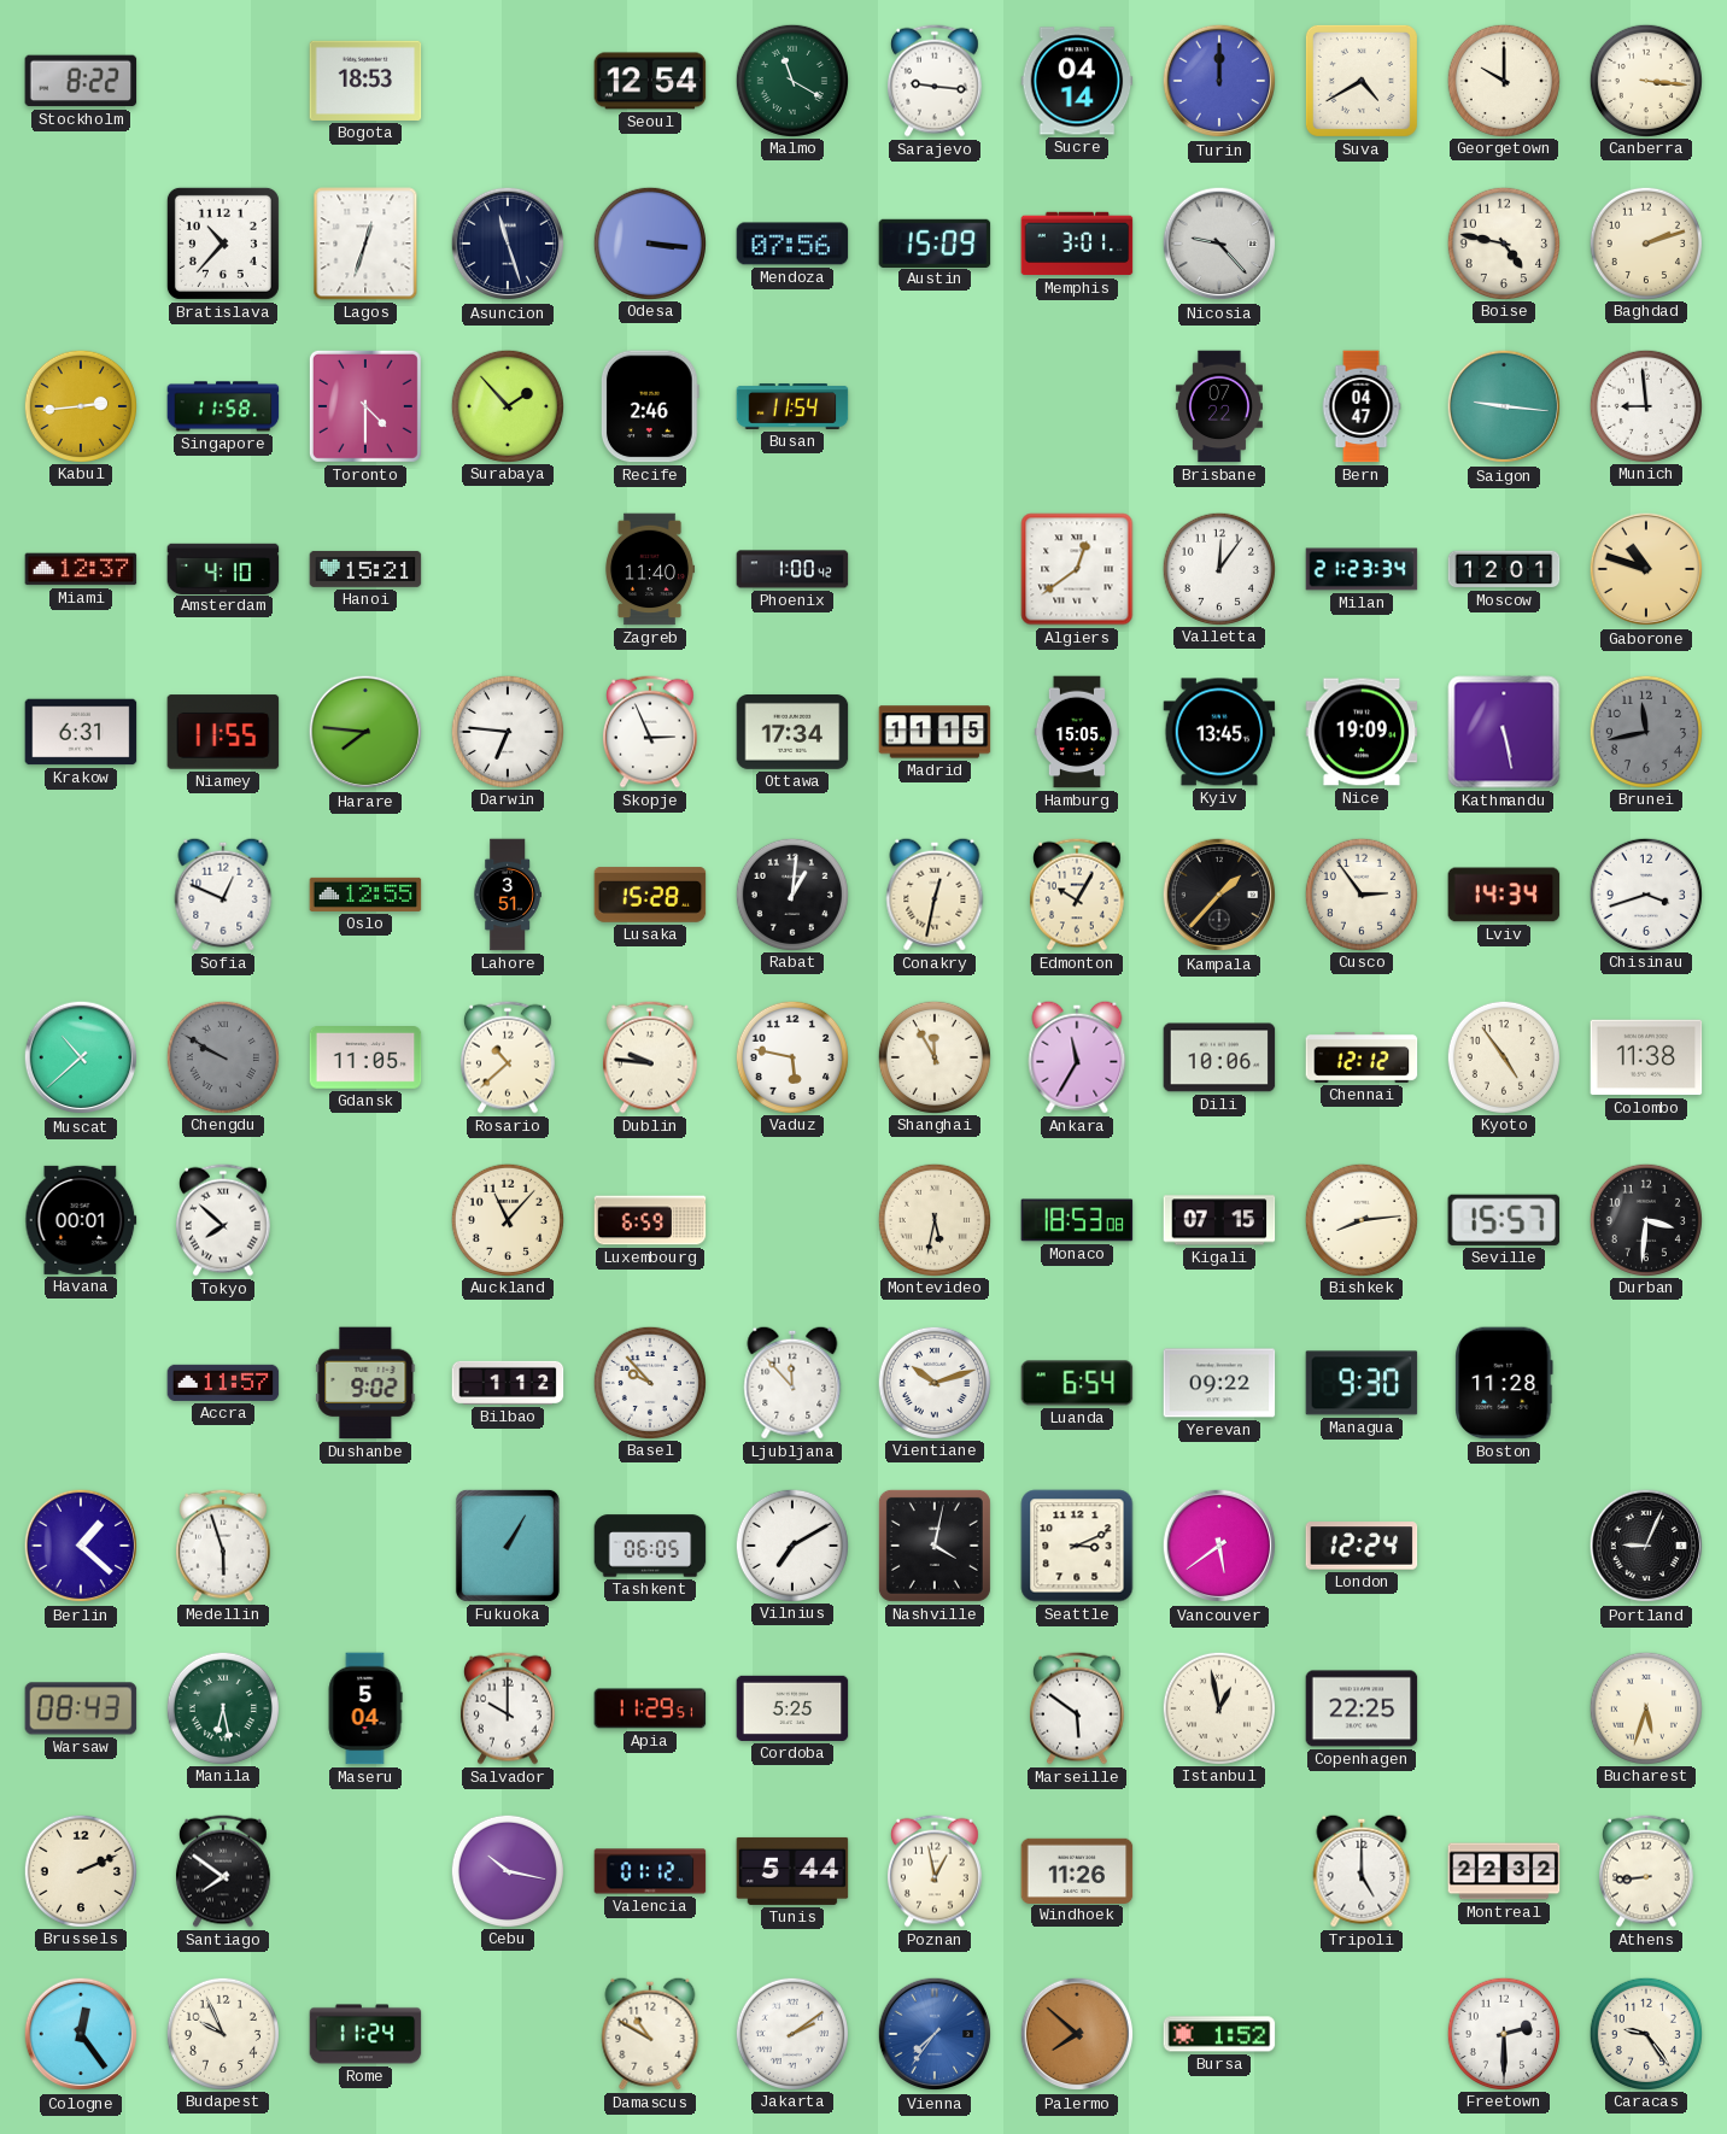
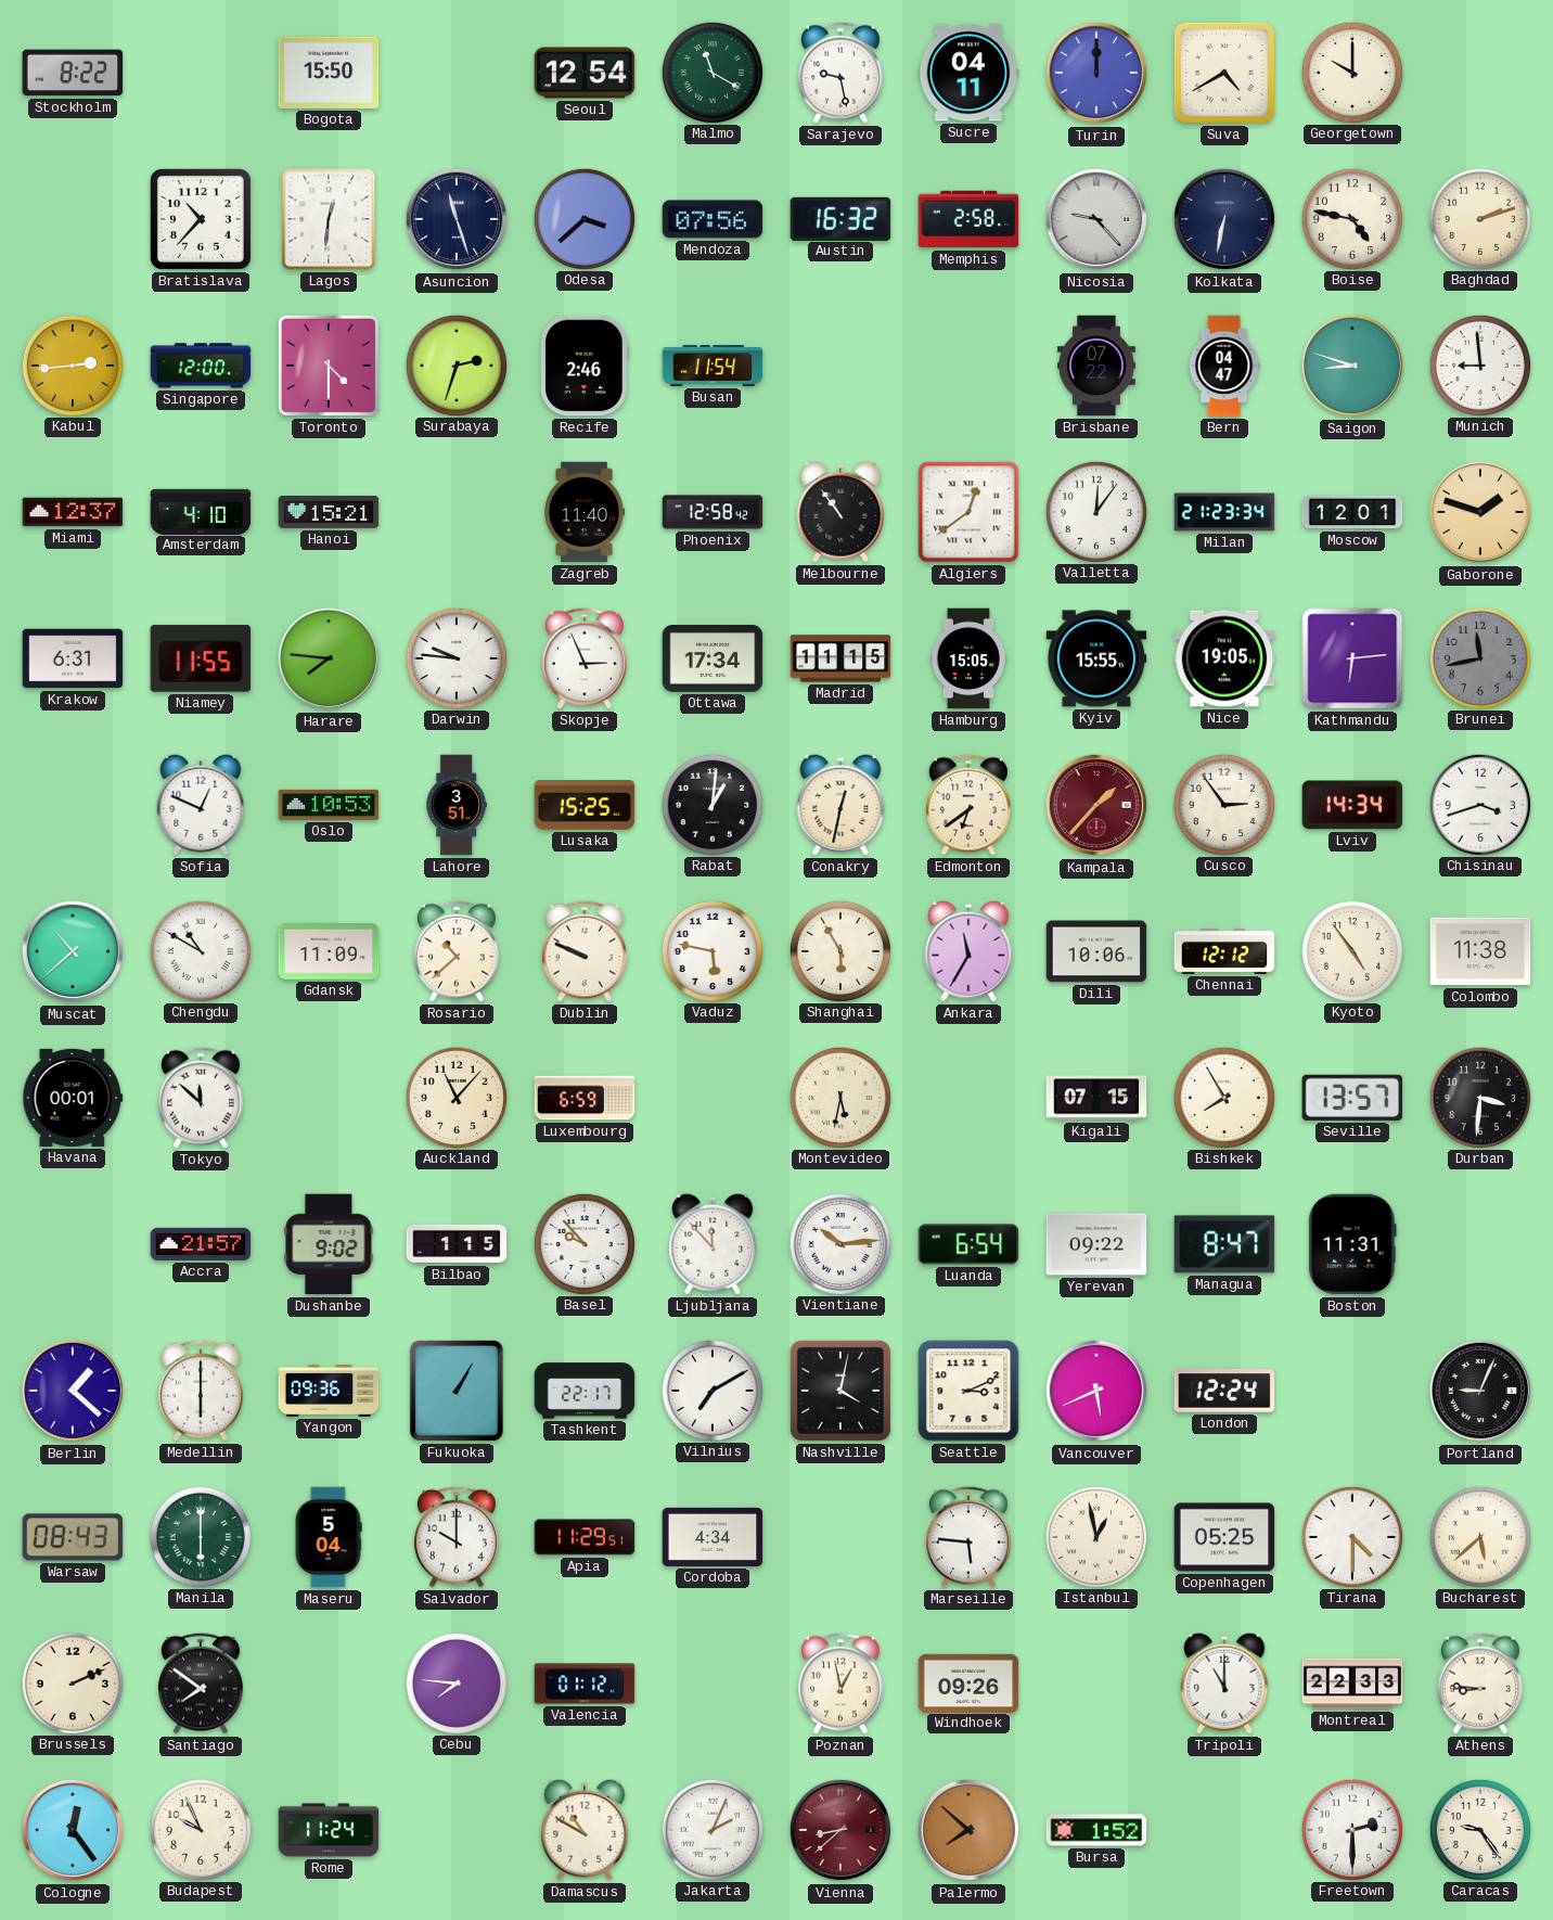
Bogota: 18:53 -> 15:50 (329, 73)
Sarajevo: 9:16 -> 9:28 (840, 73)
Sucre: 04:14 -> 04:11 (968, 73)
Canberra: 3:16 -> none (1645, 80)
Lagos: 12:33 -> 12:31 (329, 219)
Odesa: 3:16 -> 3:38 (583, 218)
Austin: 15:09 -> 16:32 (840, 218)
Memphis: 3:01 -> 2:58 (968, 219)
Kolkata: none -> 6:32 (1224, 219)
Singapore: 11:58 -> 12:00 (201, 366)
Surabaya: 1:53 -> 2:33 (455, 364)
Saigon: 9:16 -> 8:48 (1352, 366)
Phoenix: 1:00 -> 12:58 (713, 512)
Melbourne: none -> 10:54 (840, 512)
Gaborone: 10:48 -> 1:48 (1480, 512)
Darwin: 6:46 -> 9:46 (455, 657)
Kyiv: 13:45 -> 15:55 (1096, 658)
Nice: 19:09 -> 19:05 (1224, 658)
Kathmandu: 5:28 -> 6:14 (1352, 658)
Oslo: 12:55 -> 10:53 (329, 805)
Lusaka: 15:28 -> 15:25 (585, 805)
Edmonton: 10:05 -> 6:39 (968, 805)
Kampala dial: black -> burgundy (1096, 805)
Chengdu: 9:50 -> 10:50 (200, 950)
Chengdu dial: grey -> white (200, 950)
Gdansk: 11:05 -> 11:09 (329, 952)
Dublin: 9:46 -> 9:49 (585, 951)
Shanghai: 11:55 -> 5:55 (839, 950)
Tokyo: 7:52 -> 11:52 (201, 1098)
Monaco: 18:53 -> none (1077, 1220)
Bishkek: 8:14 -> 7:55 (1223, 1097)
Seville: 15:57 -> 13:57 (1352, 1098)
Accra: 11:57 -> 21:57 (201, 1244)
Bilbao: 1:12 -> 1:15 (457, 1244)
Vientiane: 10:12 -> 10:14 (839, 1243)
Managua: 9:30 -> 8:47 (1224, 1244)
Boston: 11:28 -> 11:31 (1352, 1244)
Medellin: 5:57 -> 6:00 (201, 1391)
Yangon: none -> 09:36 (329, 1391)
Tashkent: 06:05 -> 22:17 (585, 1391)
Vancouver: 5:39 -> 5:41 (1096, 1391)
Manila: 6:28 -> 6:00 (200, 1536)
Cordoba: 5:25 -> 4:34 (713, 1537)
Marseille: 5:51 -> 5:46 (968, 1537)
Copenhagen: 22:25 -> 05:25 (1224, 1537)
Tirana: none -> 4:30 (1351, 1536)
Bucharest: 5:33 -> 5:38 (1479, 1536)
Cebu: 10:17 -> 7:46 (455, 1682)
Tunis: 5:44 -> none (792, 1871)
Windhoek: 11:26 -> 09:26 (968, 1682)
Tripoli: 5:00 -> 11:00 (1224, 1684)
Montreal: 22:32 -> 22:33 (1352, 1684)
Athens: 8:44 -> 8:46 (1480, 1684)
Jakarta: 2:09 -> 2:04 (711, 1829)
Vienna: 7:36 -> 8:38 (840, 1830)
Vienna dial: blue -> burgundy (840, 1830)
